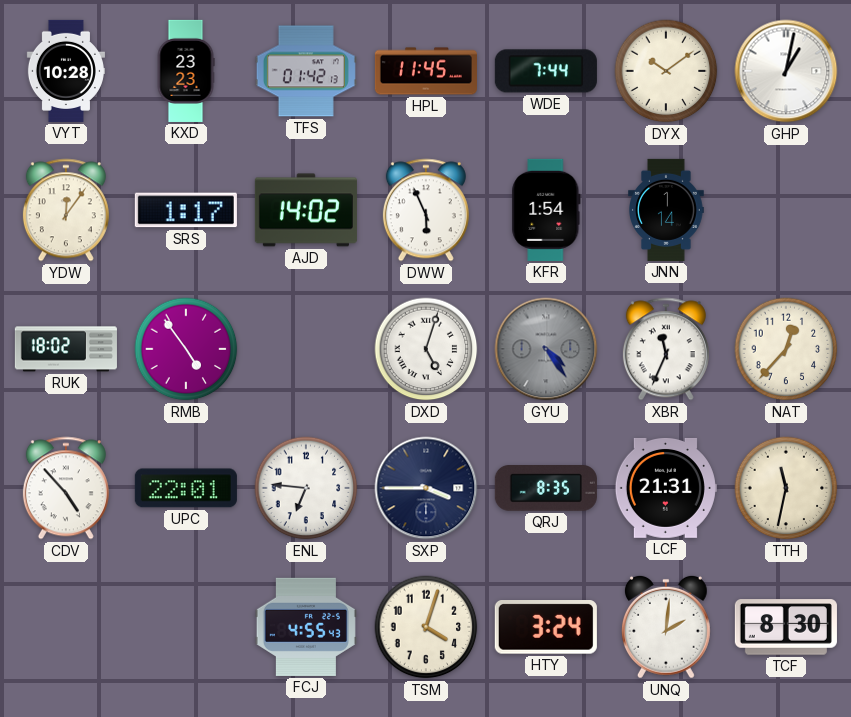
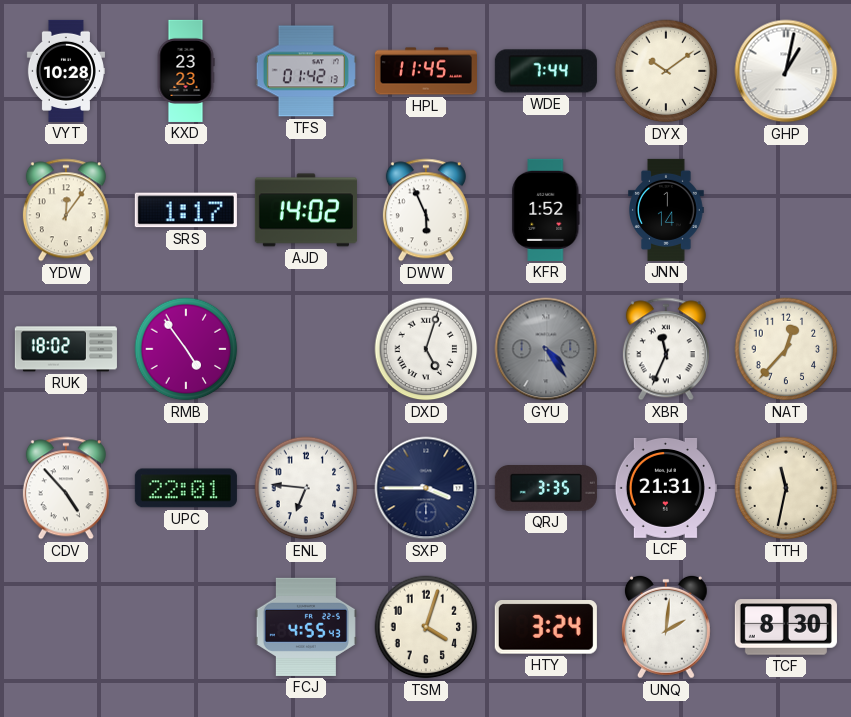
KFR: 1:54 -> 1:52 (546, 210)
QRJ: 8:35 -> 3:35 (546, 489)
